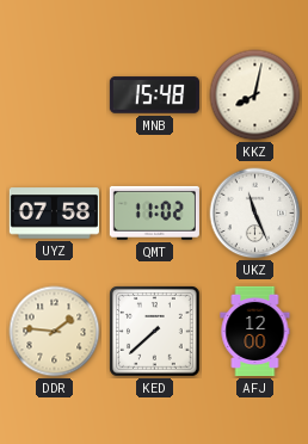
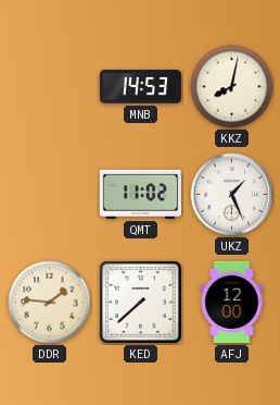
MNB: 15:48 -> 14:53 (140, 87)
UYZ: 07:58 -> none (54, 214)
UKZ: 11:26 -> 1:26 (232, 195)
